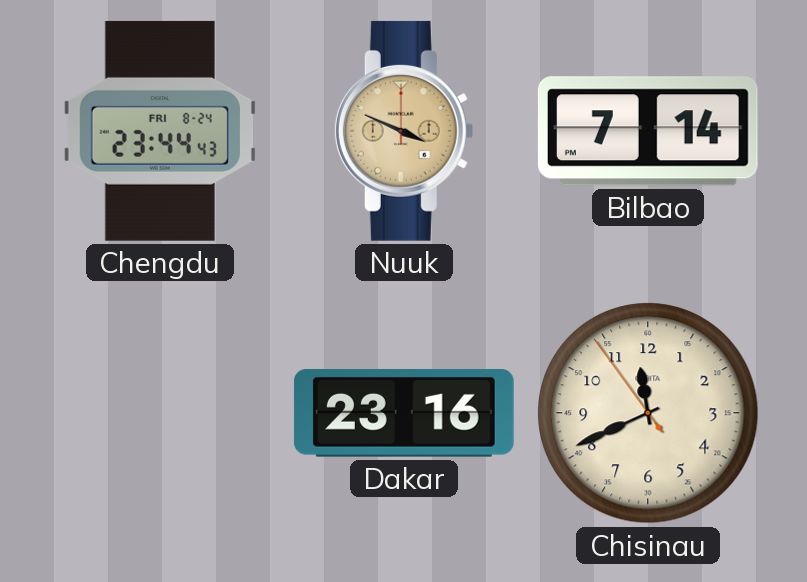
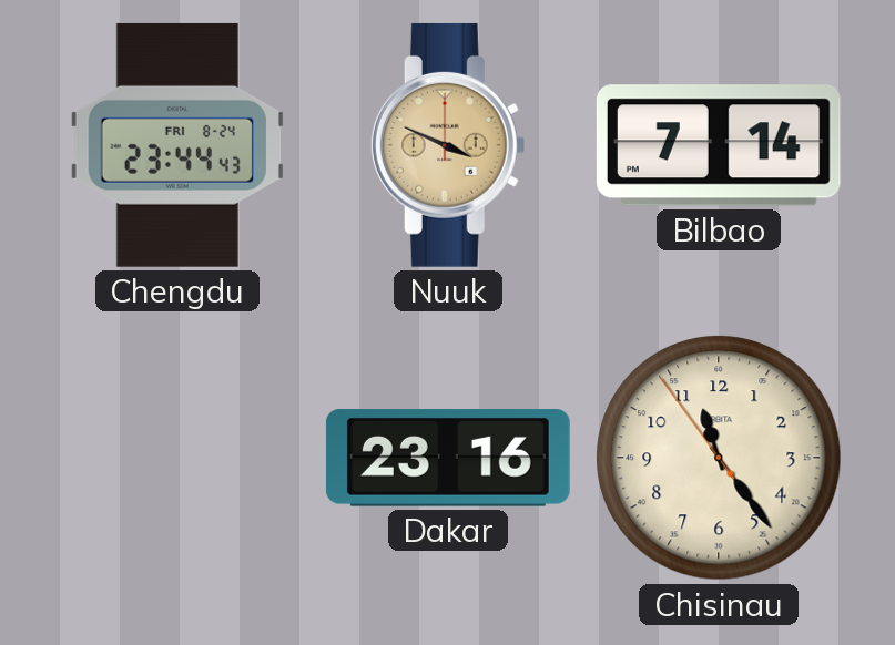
Chisinau: 11:40 -> 11:23 (719, 458)
